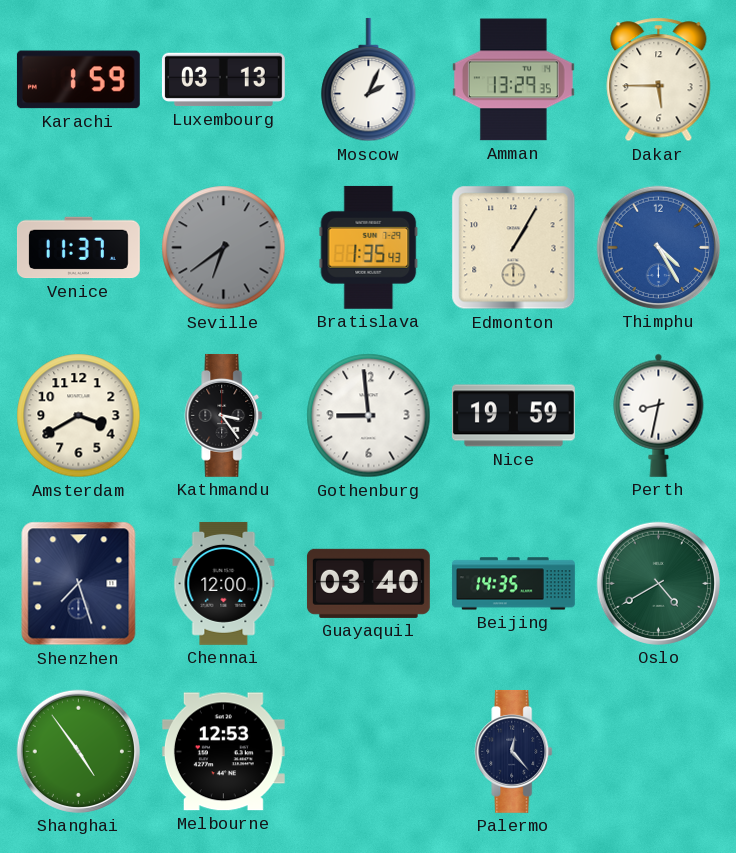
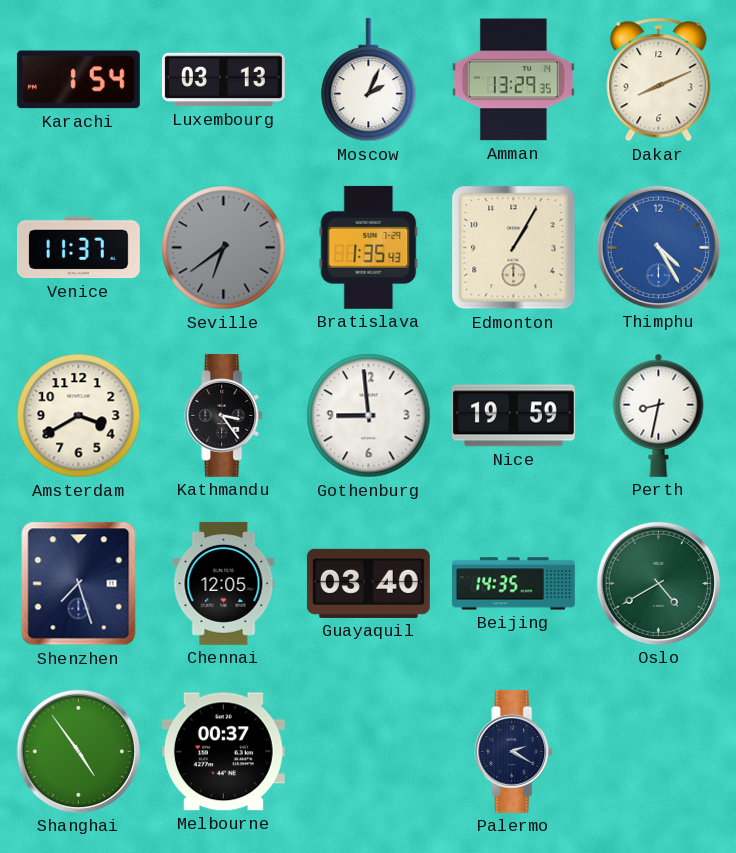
Karachi: 1:59 -> 1:54 (78, 80)
Dakar: 5:45 -> 8:11 (659, 80)
Chennai: 12:00 -> 12:05 (224, 583)
Melbourne: 12:53 -> 00:37 (223, 752)
Palermo: 12:23 -> 2:20 (514, 751)
